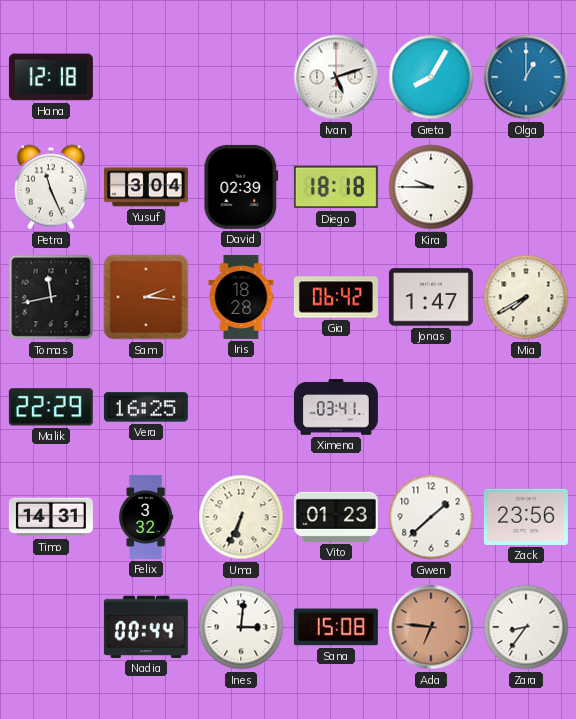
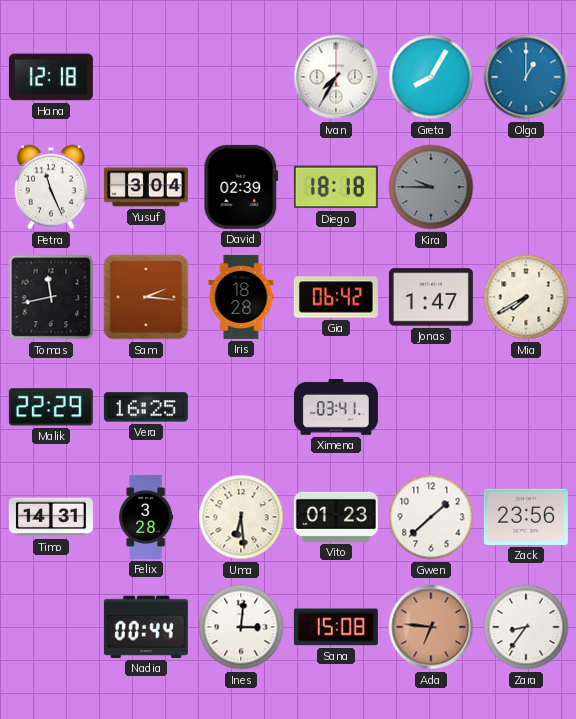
Ivan: 5:12 -> 7:35 (336, 77)
Kira dial: white -> grey (431, 187)
Felix: 3:32 -> 3:28 (146, 517)
Uma: 6:34 -> 6:29 (241, 517)
